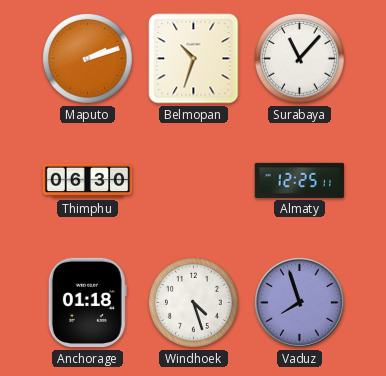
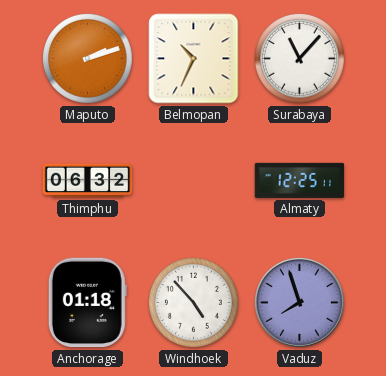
Belmopan: 10:33 -> 10:34 (194, 59)
Thimphu: 06:30 -> 06:32 (88, 181)
Windhoek: 4:27 -> 4:53 (194, 303)
